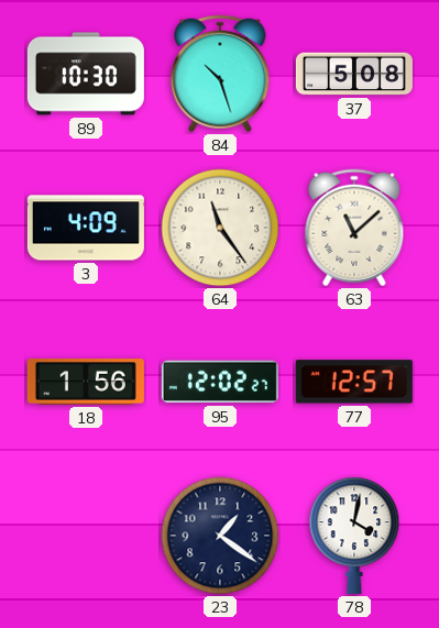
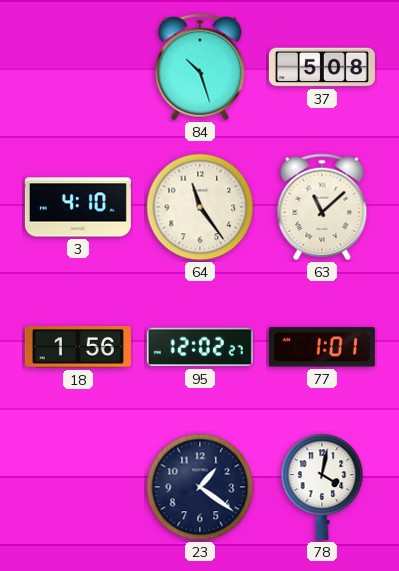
89: 10:30 -> none (86, 74)
3: 4:09 -> 4:10 (78, 207)
77: 12:57 -> 1:01 (322, 347)
